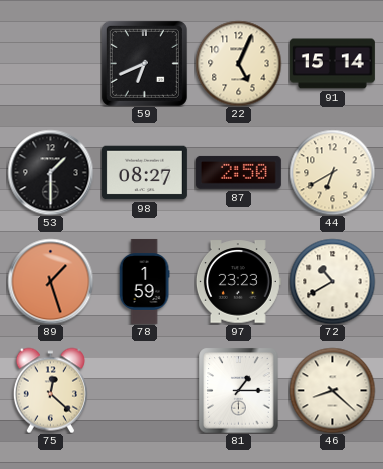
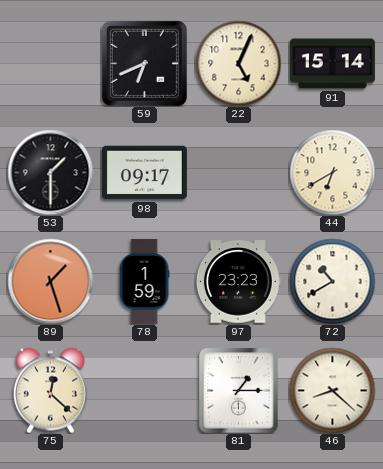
98: 08:27 -> 09:17 (144, 173)
87: 2:50 -> none (238, 172)
